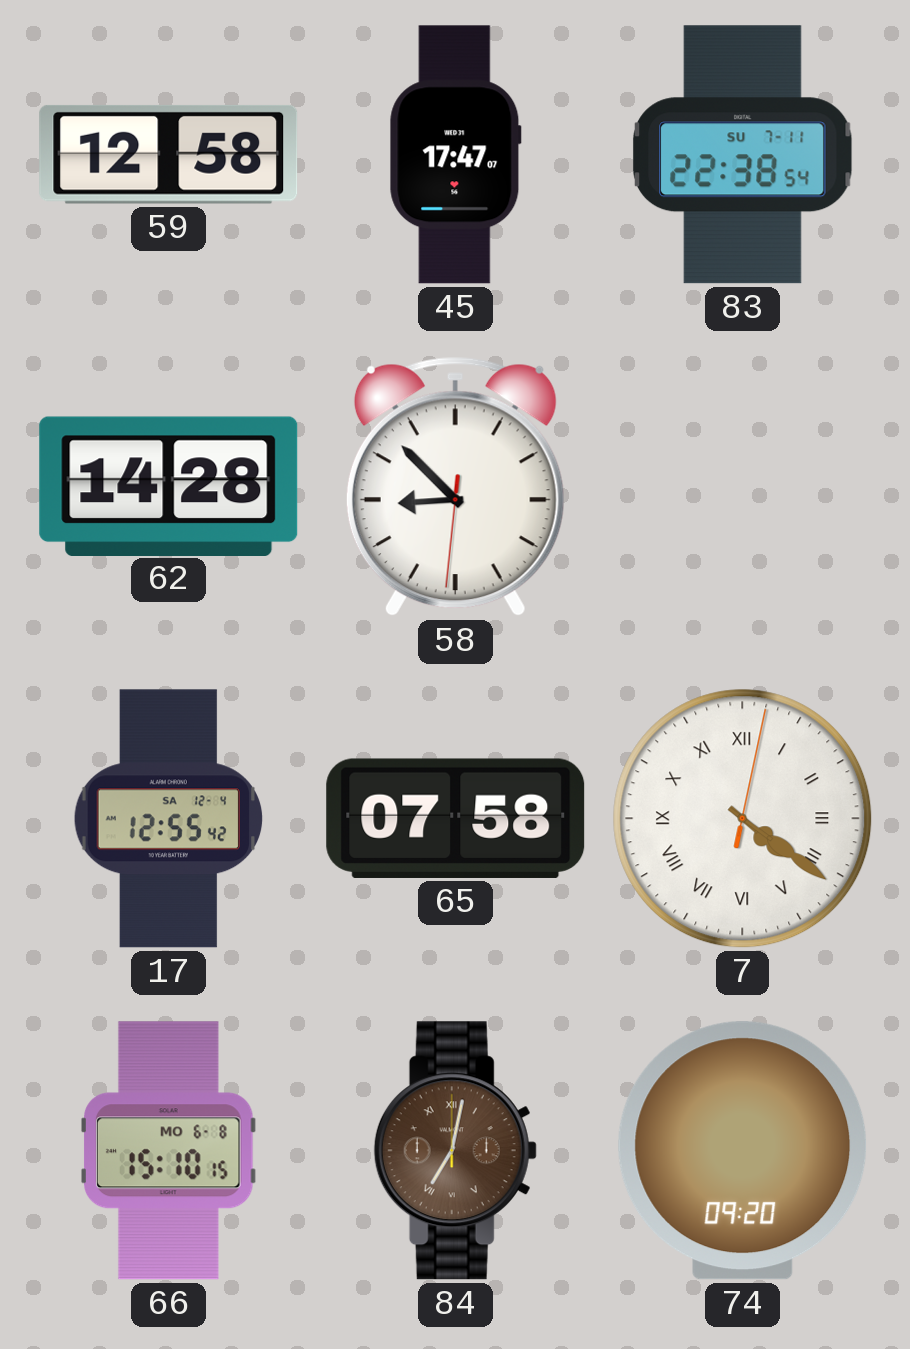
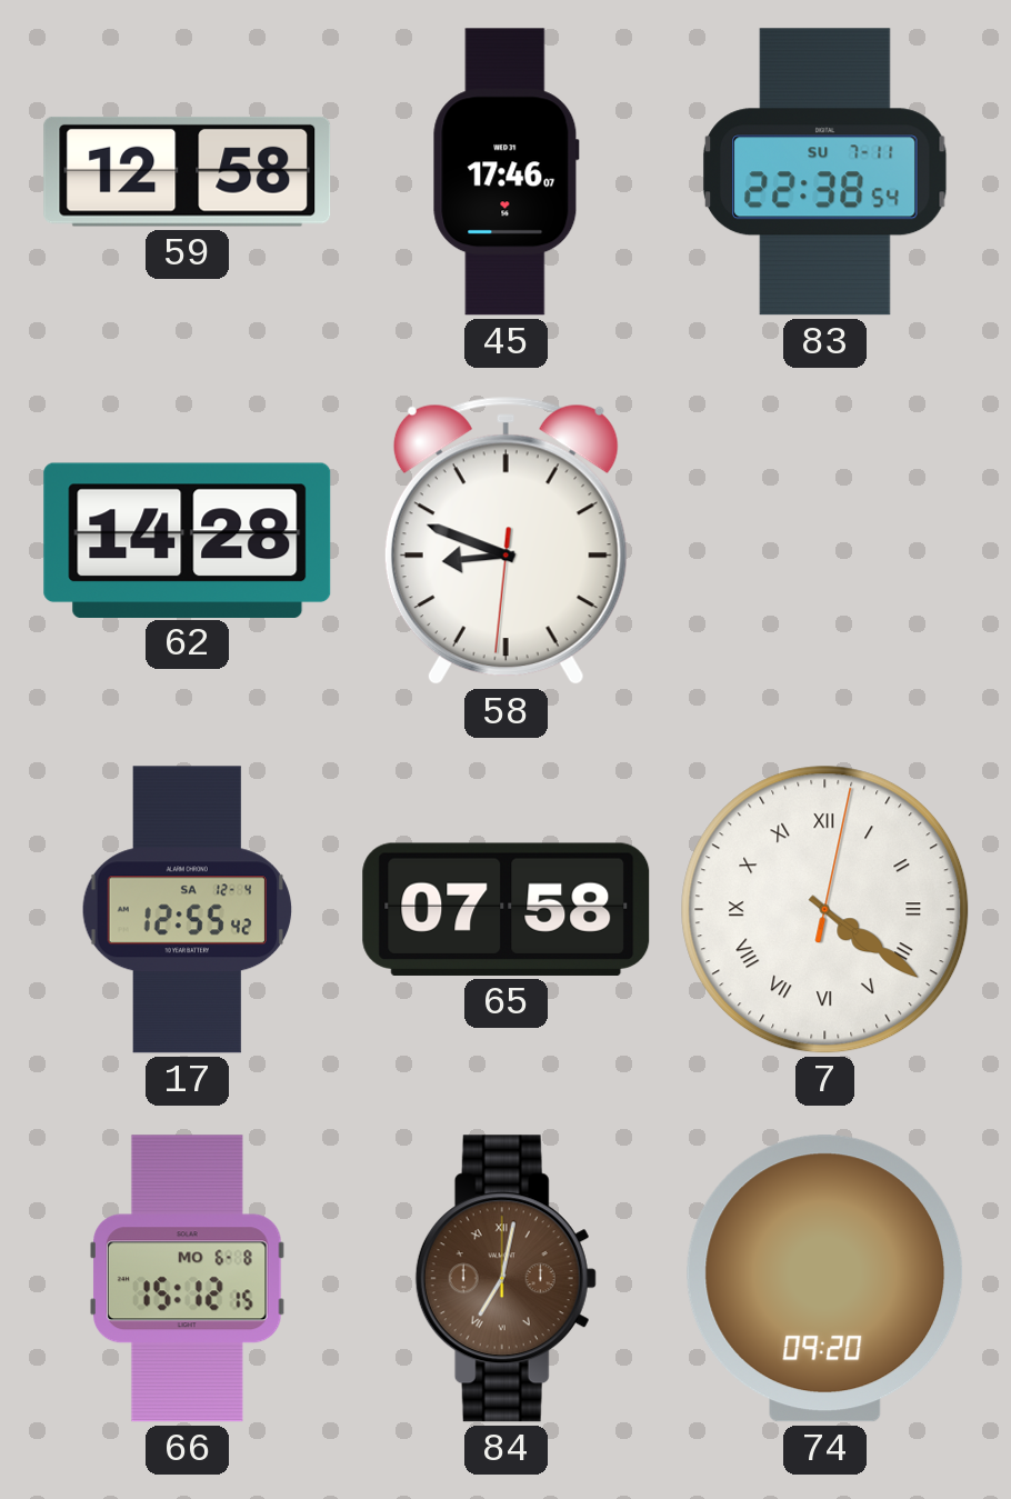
45: 17:47 -> 17:46 (505, 172)
58: 8:52 -> 8:48 (505, 541)
66: 15:10 -> 15:12 (188, 1279)
